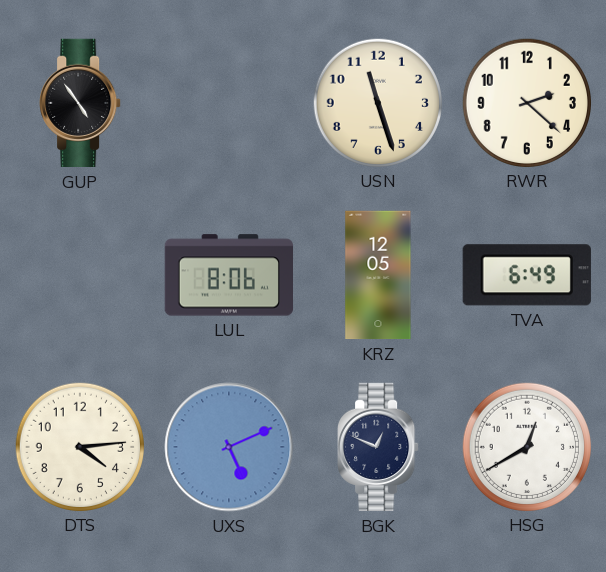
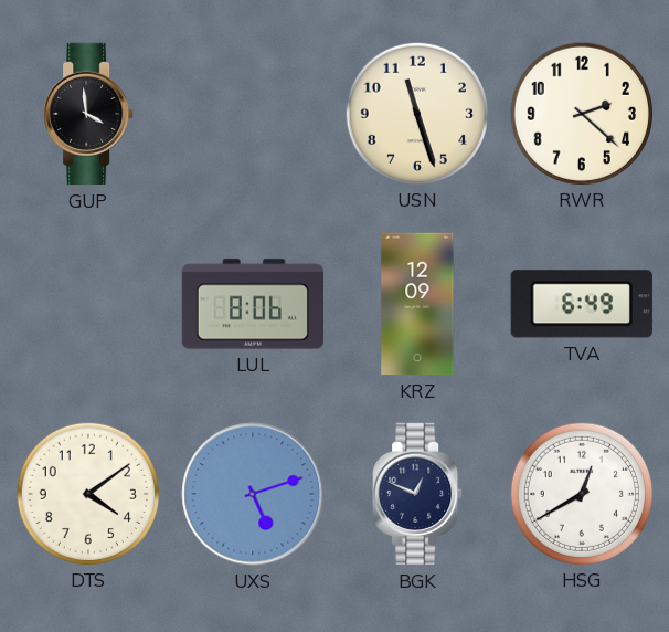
GUP: 4:54 -> 3:59 (88, 114)
KRZ: 12:05 -> 12:09 (417, 304)
DTS: 4:14 -> 4:09 (87, 493)
UXS: 5:11 -> 5:12 (253, 494)
